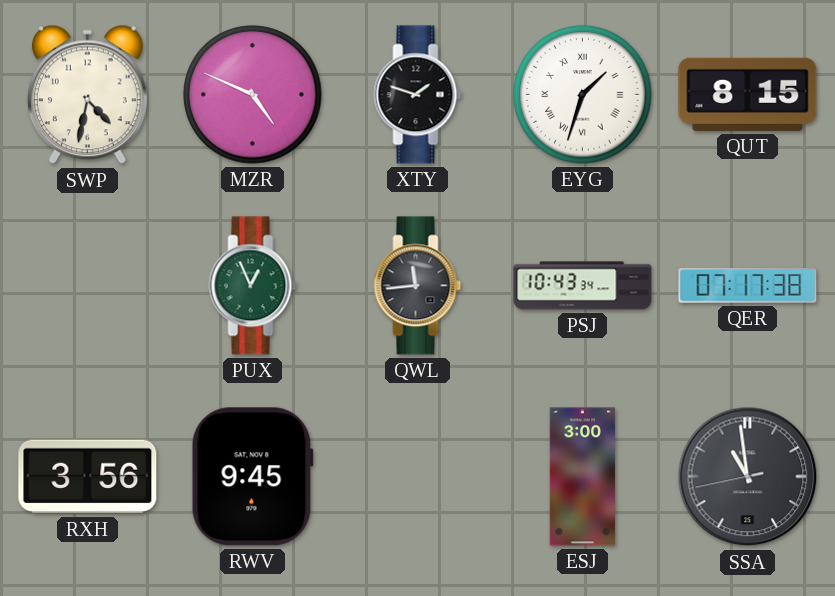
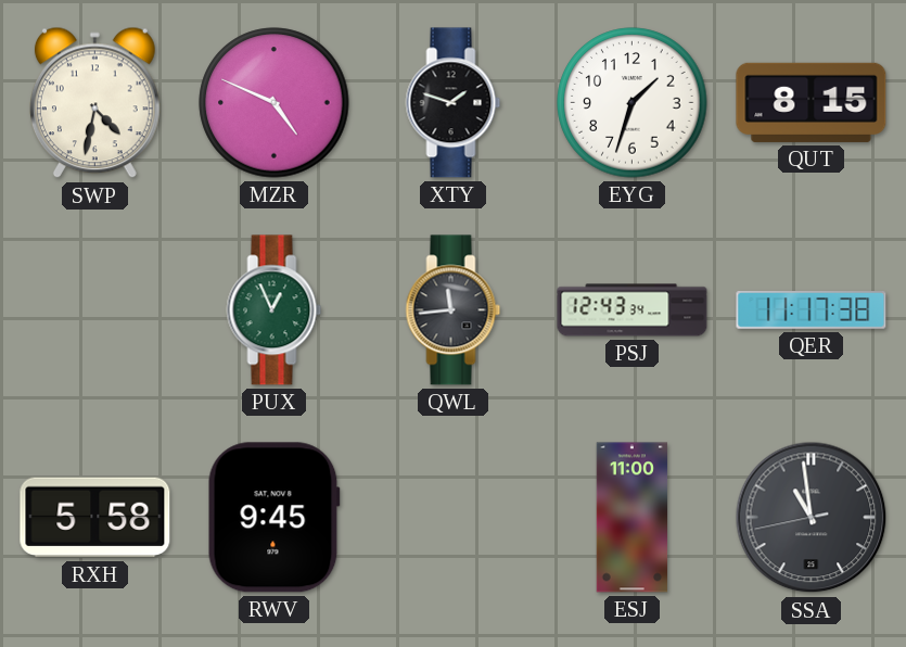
EYG numerals: Roman -> Arabic (633, 103)
PSJ: 10:43 -> 12:43 (633, 310)
QER: 07:17 -> 11:17 (812, 310)
RXH: 3:56 -> 5:58 (95, 518)
ESJ: 3:00 -> 11:00 (633, 518)
